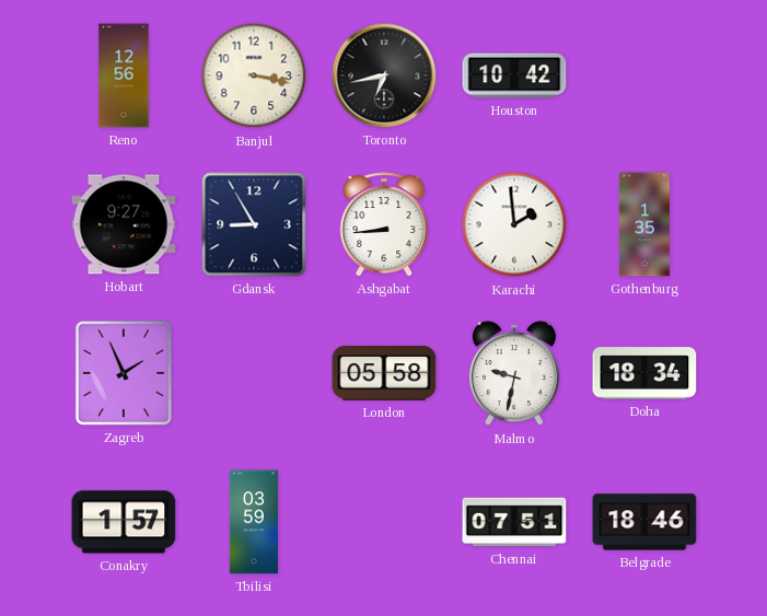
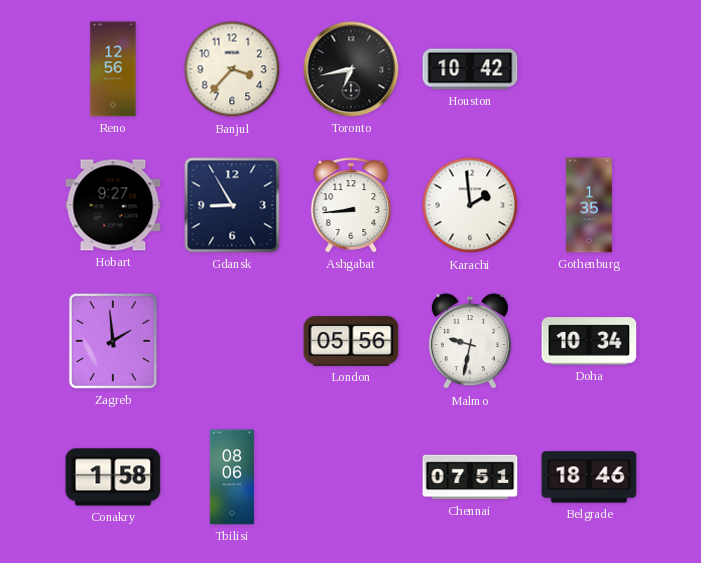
Banjul: 3:17 -> 3:37 (232, 69)
Zagreb: 1:56 -> 1:59 (113, 341)
London: 05:58 -> 05:56 (351, 341)
Doha: 18:34 -> 10:34 (589, 341)
Conakry: 1:57 -> 1:58 (113, 477)
Tbilisi: 03:59 -> 08:06 (232, 477)
